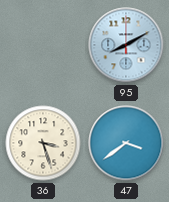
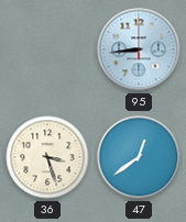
95: 8:10 -> 8:44 (139, 49)
47: 3:39 -> 12:39 (139, 157)
